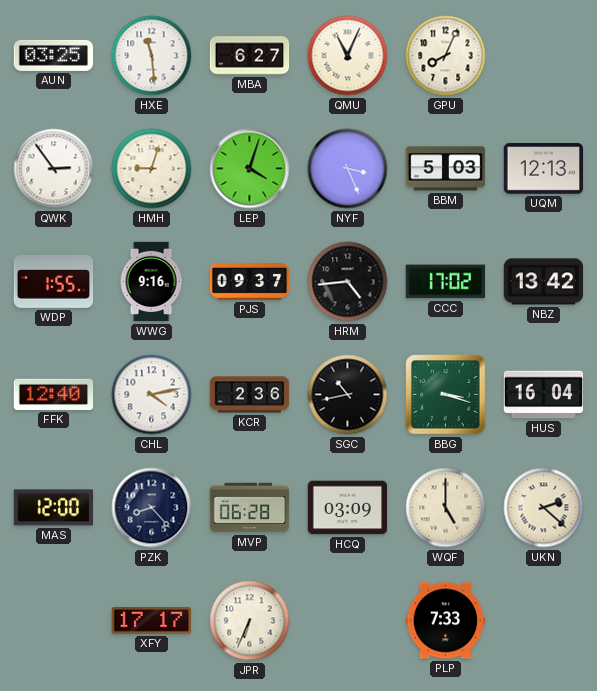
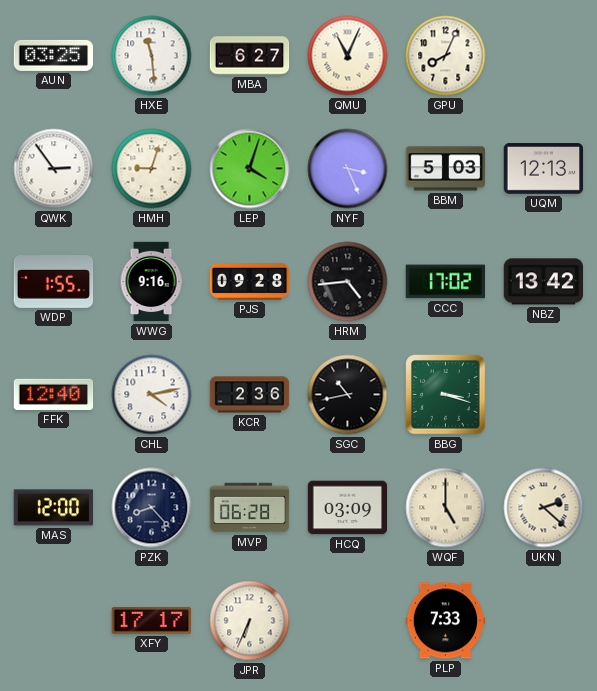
PJS: 09:37 -> 09:28 (250, 282)
HUS: 16:04 -> none (544, 395)
